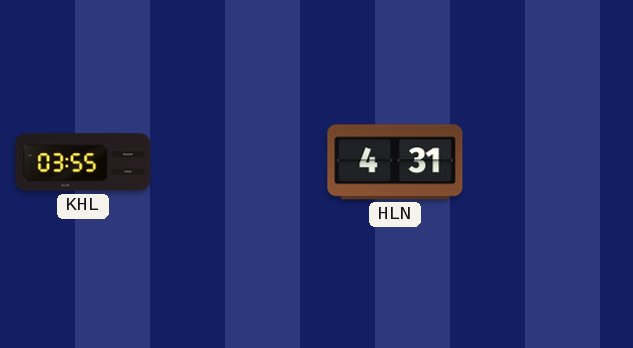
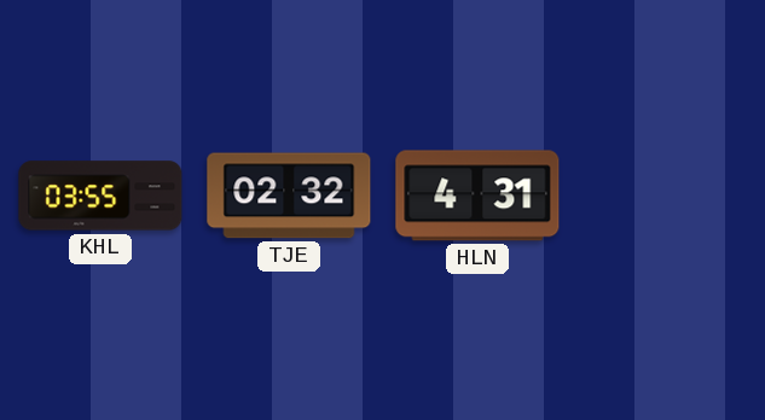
TJE: none -> 02:32 (289, 196)
